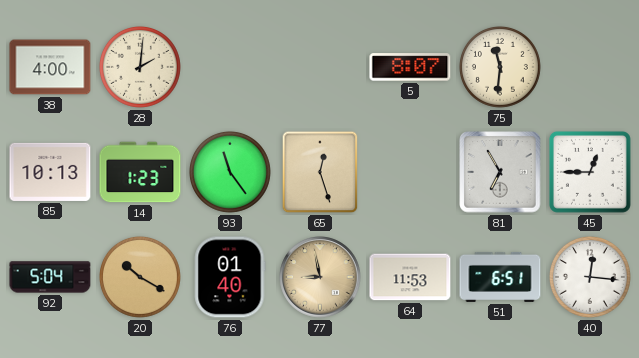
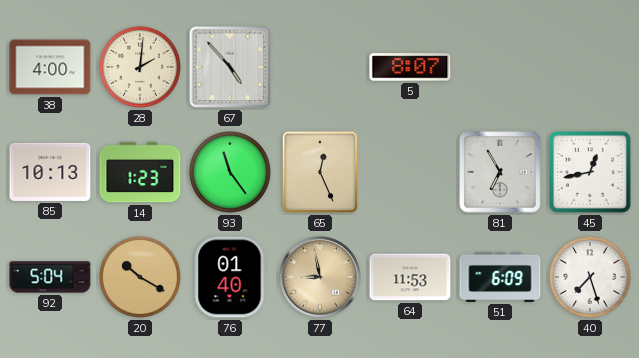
67: none -> 4:53 (230, 67)
75: 11:31 -> none (500, 67)
65: 12:27 -> 12:26 (320, 172)
45: 12:45 -> 12:43 (590, 172)
51: 6:51 -> 6:09 (500, 277)
40: 12:16 -> 7:27 (590, 277)
